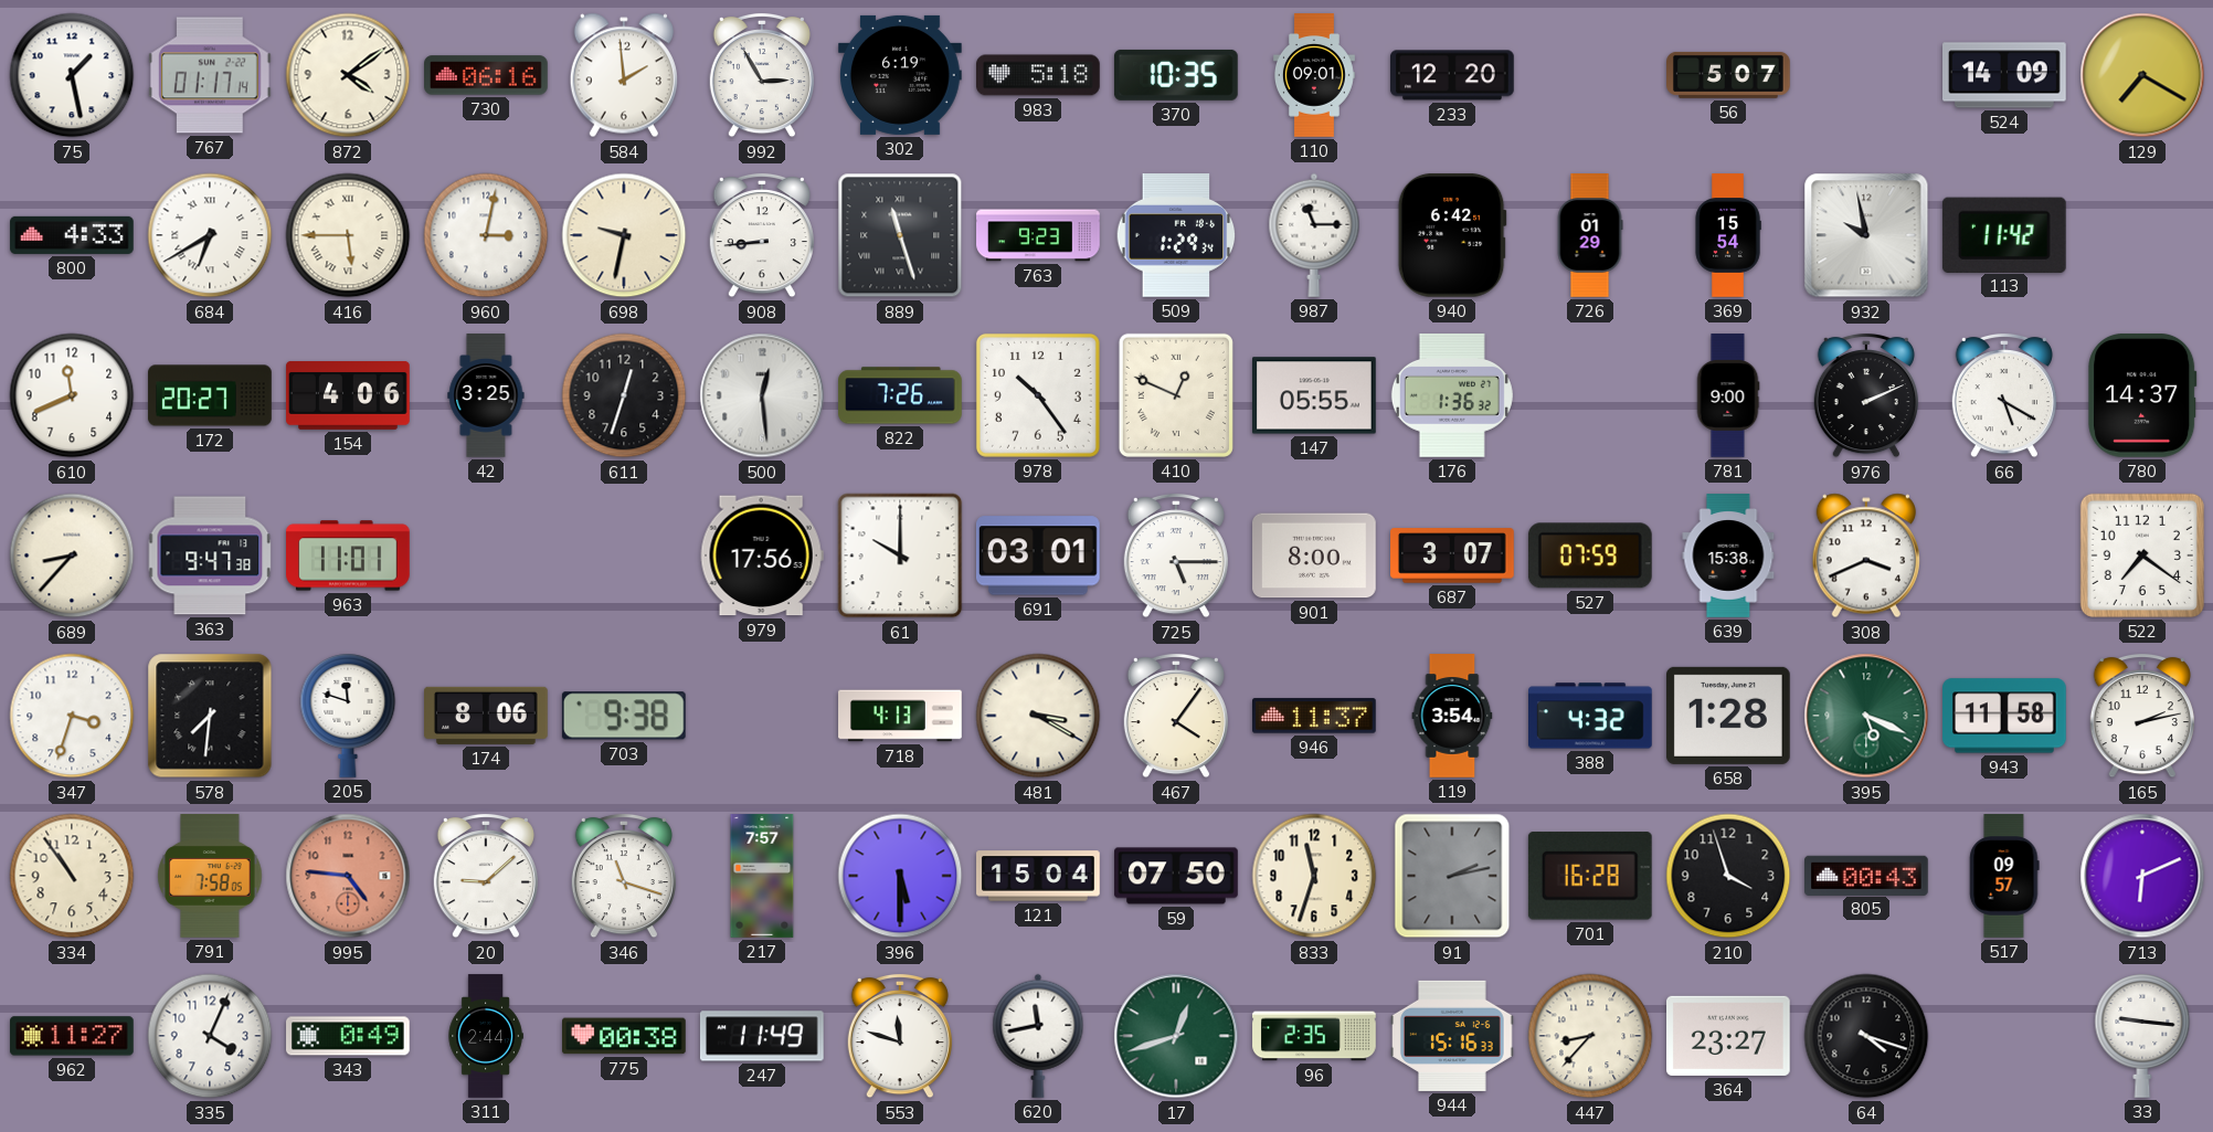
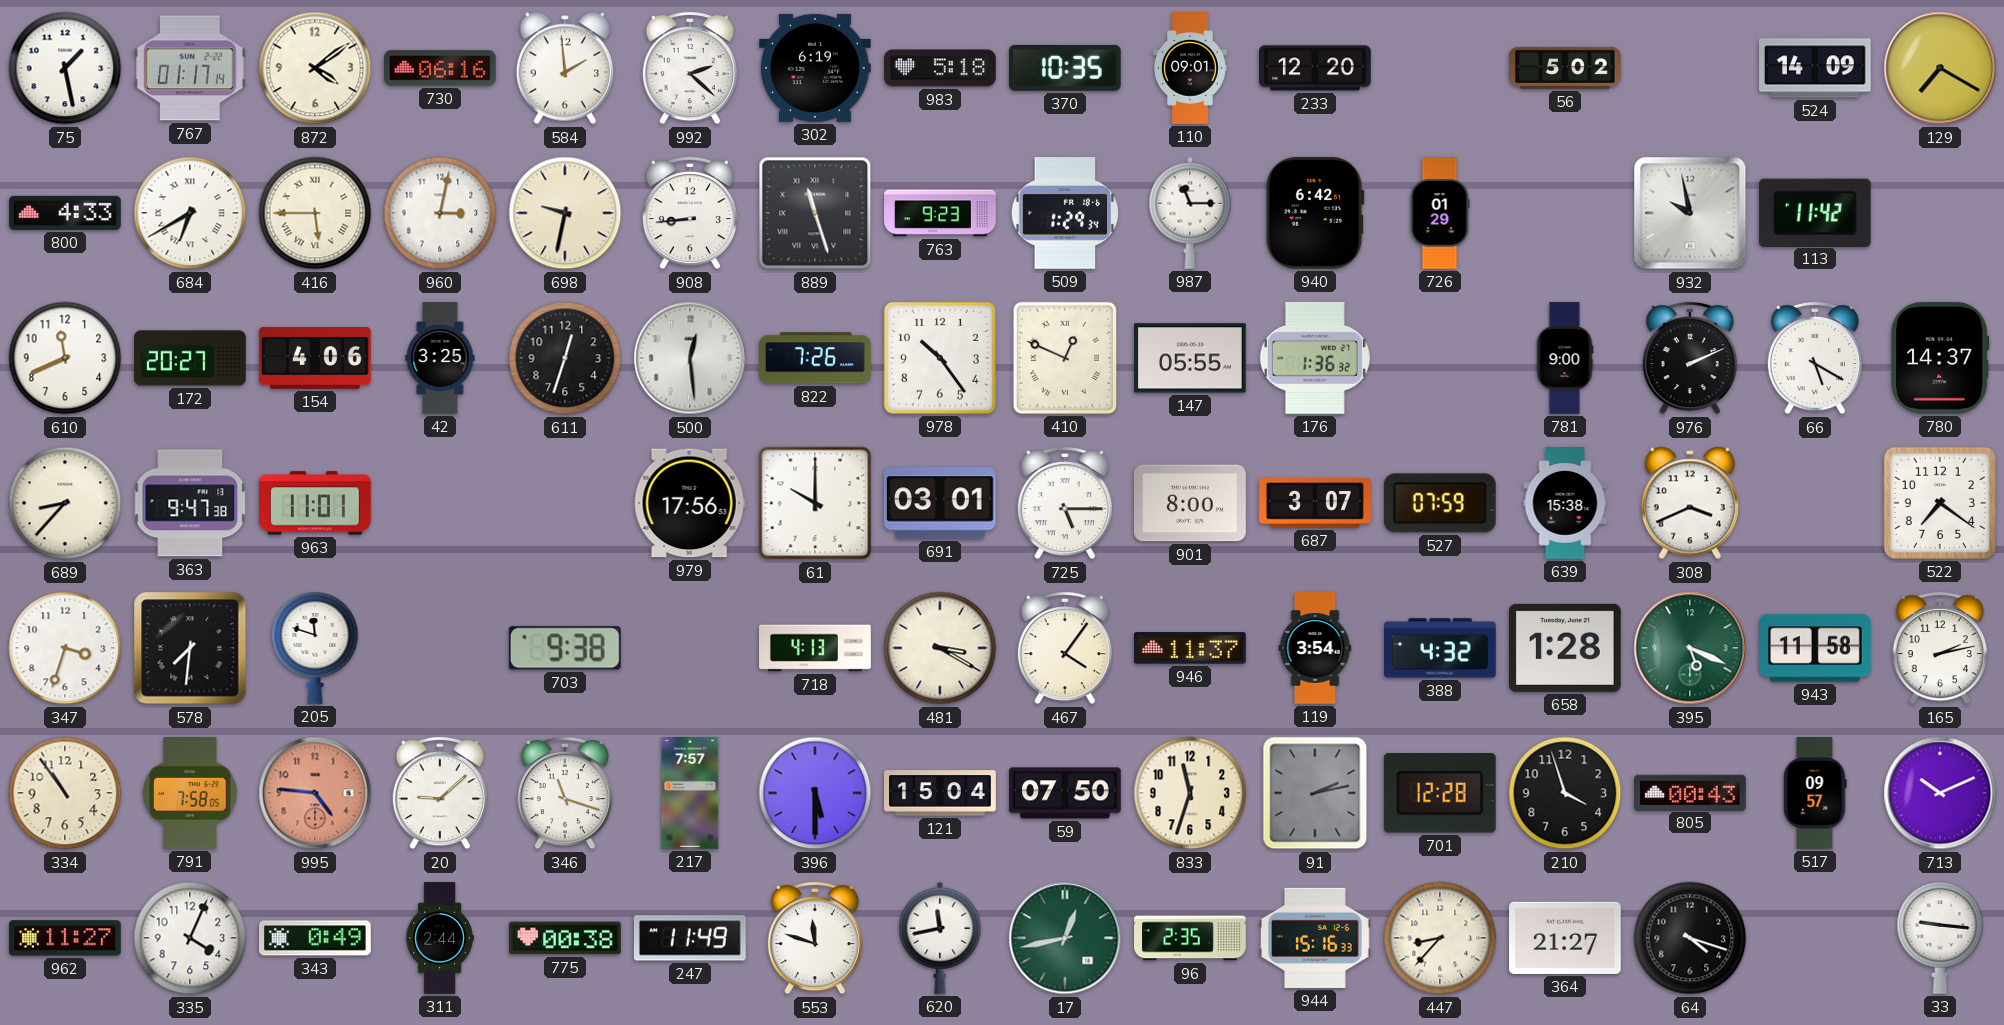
992: 2:55 -> 2:22 (690, 68)
56: 5:07 -> 5:02 (1566, 68)
369: 15:54 -> none (1728, 235)
174: 8:06 -> none (487, 716)
701: 16:28 -> 12:28 (1440, 793)
713: 6:11 -> 10:11 (1940, 793)
17: 12:42 -> 12:43 (1065, 938)
364: 23:27 -> 21:27 (1566, 938)
